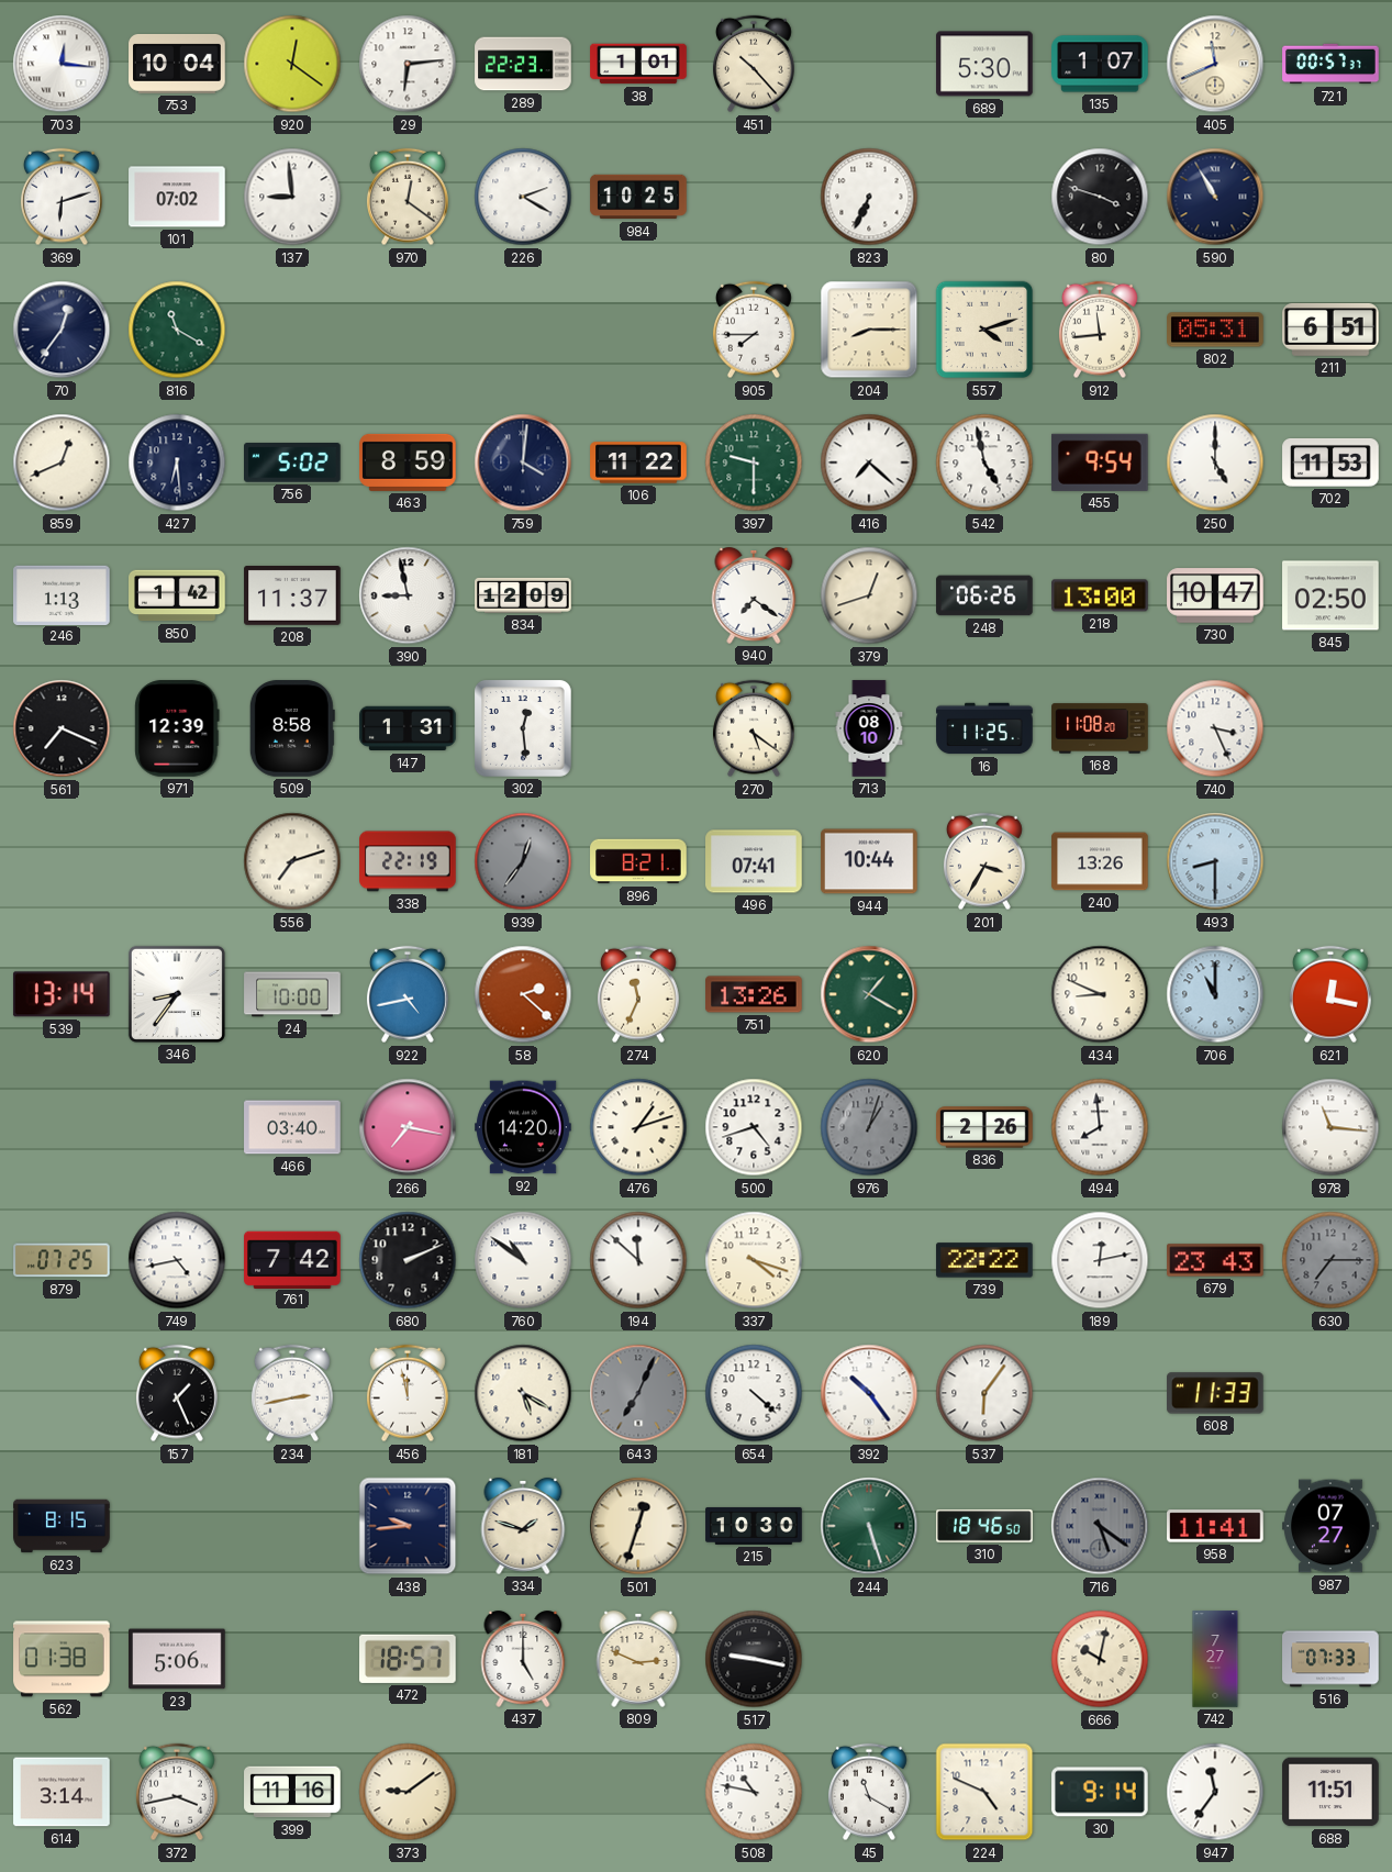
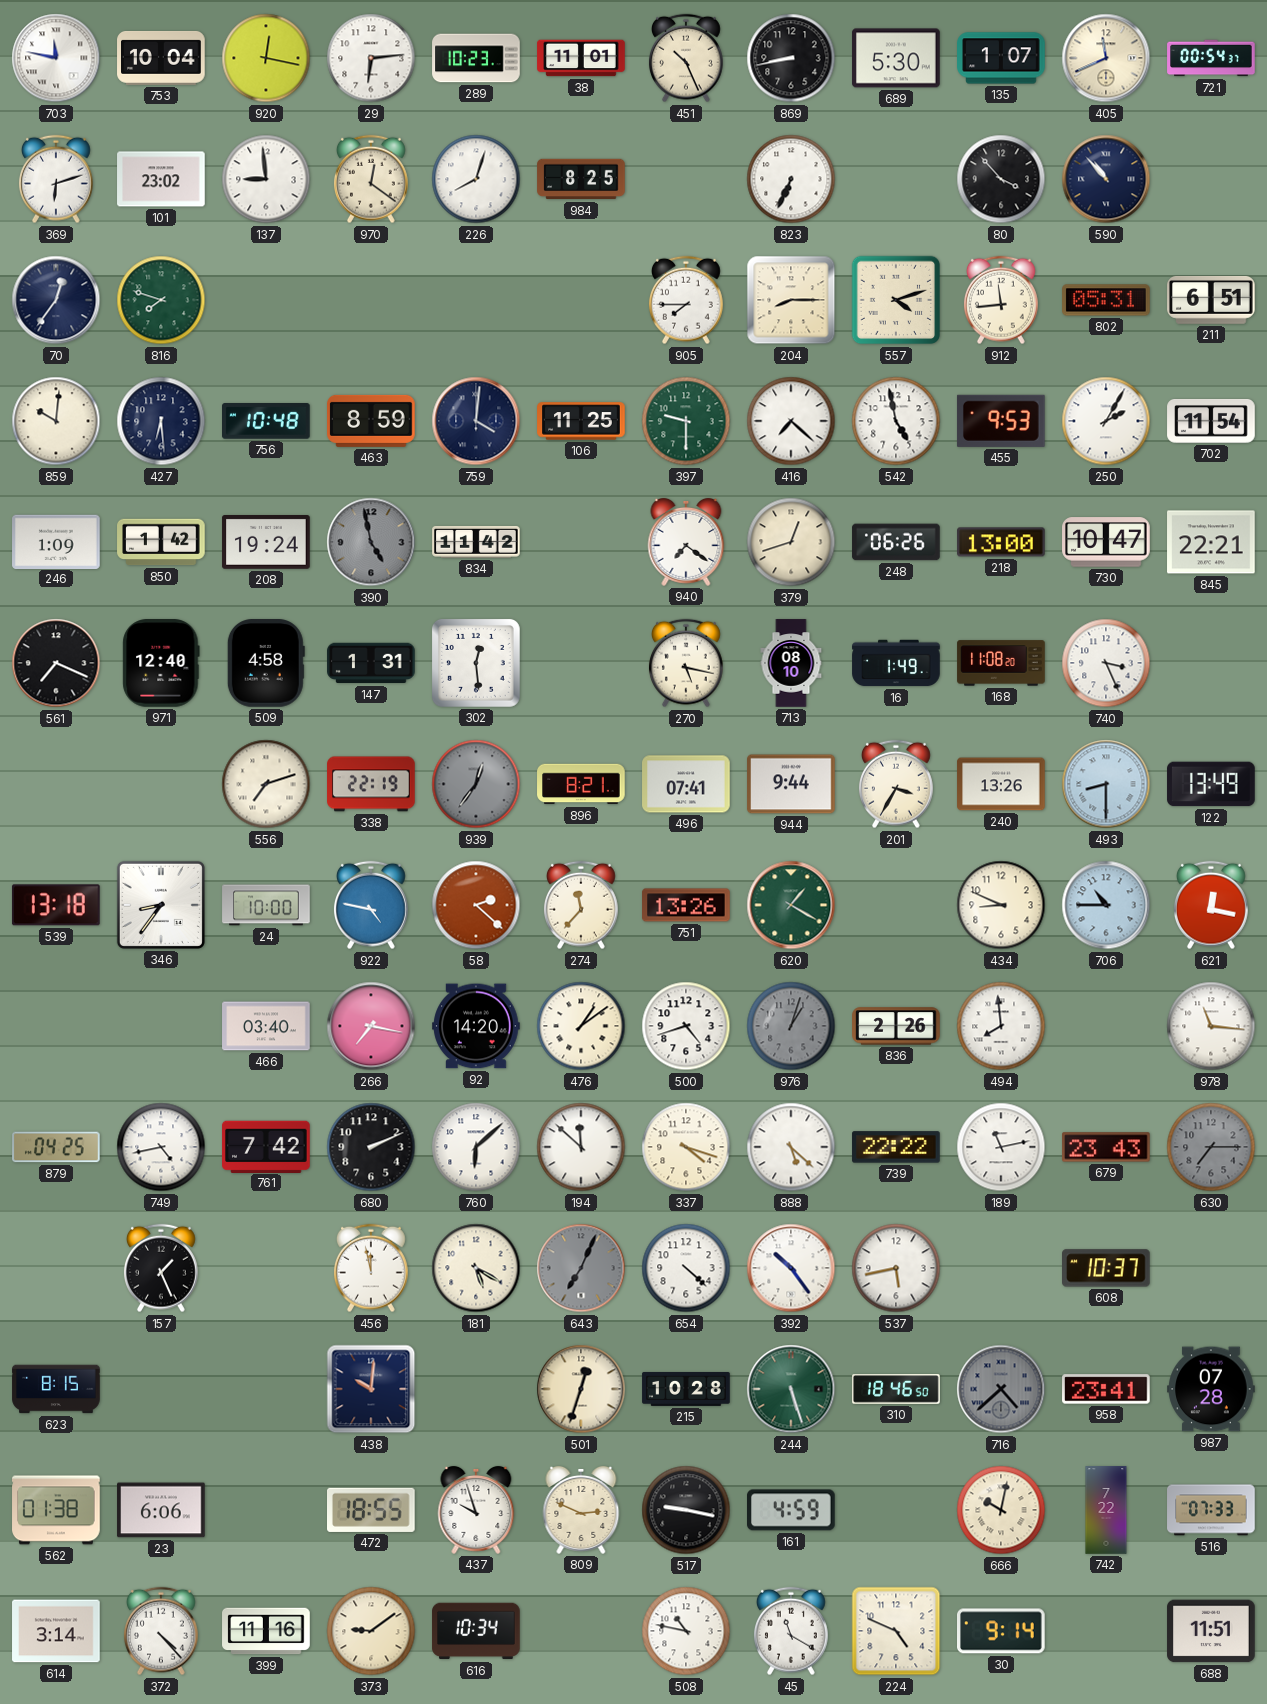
703: 12:16 -> 11:47 (56, 58)
920: 12:21 -> 12:17 (266, 58)
289: 22:23 -> 10:23 (476, 58)
38: 1:01 -> 11:01 (581, 58)
451: 10:23 -> 10:26 (686, 58)
869: none -> 8:43 (791, 58)
721: 00:57 -> 00:54 (1211, 58)
101: 07:02 -> 23:02 (161, 179)
226: 2:20 -> 8:03 (476, 179)
984: 10:25 -> 8:25 (581, 179)
80: 3:48 -> 3:53 (1001, 179)
590: 10:55 -> 10:53 (1106, 179)
816: 11:20 -> 7:48 (161, 300)
859: 12:41 -> 10:01 (56, 421)
756: 5:02 -> 10:48 (267, 421)
106: 11:22 -> 11:25 (581, 421)
455: 9:54 -> 9:53 (1001, 421)
250: 5:00 -> 2:05 (1106, 421)
702: 11:53 -> 11:54 (1211, 422)
246: 1:13 -> 1:09 (56, 541)
208: 11:37 -> 19:24 (266, 543)
390: 8:58 -> 4:58 (371, 542)
390 dial: white -> grey (371, 542)
834: 12:09 -> 11:42 (476, 542)
845: 02:50 -> 22:21 (1211, 542)
971: 12:39 -> 12:40 (161, 663)
509: 8:58 -> 4:58 (266, 663)
270: 5:21 -> 5:17 (686, 663)
16: 11:25 -> 1:49 (896, 663)
944: 10:44 -> 9:44 (791, 784)
122: none -> 13:49 (1211, 784)
539: 13:14 -> 13:18 (56, 905)
922: 4:43 -> 4:47 (371, 905)
274: 11:34 -> 11:37 (581, 905)
706: 11:00 -> 10:45 (1106, 905)
476: 1:12 -> 1:09 (581, 1026)
879: 07:25 -> 04:25 (56, 1147)
760: 10:51 -> 6:08 (476, 1147)
888: none -> 5:22 (791, 1147)
189: 12:13 -> 11:13 (1001, 1147)
234: 2:43 -> none (292, 1393)
537: 6:06 -> 5:43 (896, 1268)
608: 11:33 -> 10:37 (1107, 1268)
438: 9:44 -> 10:01 (371, 1389)
334: 1:48 -> none (523, 1526)
215: 10:30 -> 10:28 (686, 1389)
716: 5:21 -> 4:38 (1001, 1389)
958: 11:41 -> 23:41 (1106, 1389)
987: 07:27 -> 07:28 (1211, 1389)
23: 5:06 -> 6:06 (161, 1510)
472: 18:57 -> 18:55 (372, 1510)
437: 5:00 -> 9:57 (476, 1510)
161: none -> 4:59 (792, 1510)
742: 7:27 -> 7:22 (1106, 1510)
372: 3:43 -> 4:23 (161, 1631)
616: none -> 10:34 (476, 1631)
947: 11:36 -> none (1215, 1792)
